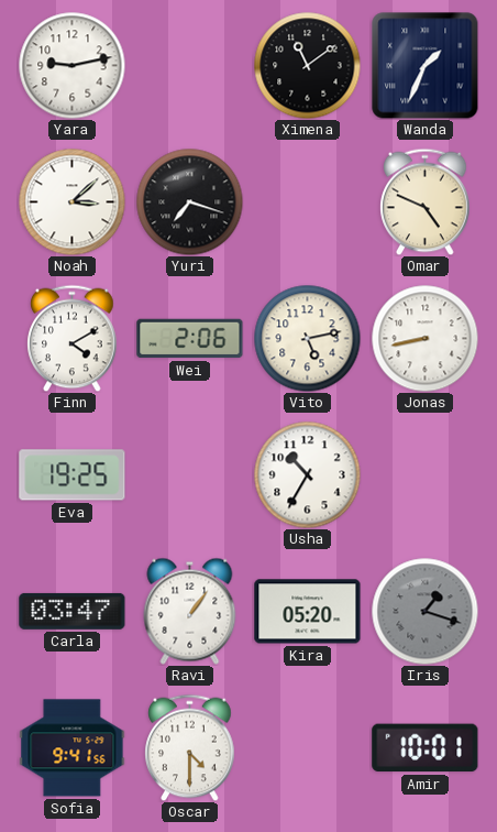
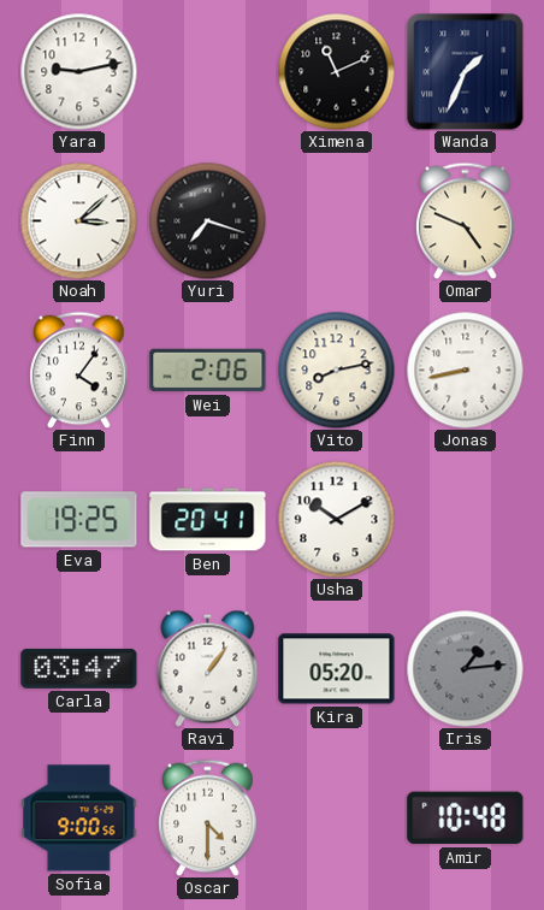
Ximena: 11:09 -> 11:11 (336, 71)
Finn: 4:10 -> 4:06 (79, 370)
Vito: 5:13 -> 8:13 (336, 370)
Ben: none -> 20:41 (208, 520)
Usha: 10:35 -> 10:10 (336, 519)
Iris: 1:18 -> 1:14 (465, 668)
Sofia: 9:41 -> 9:00 (79, 819)
Amir: 10:01 -> 10:48 (466, 819)
